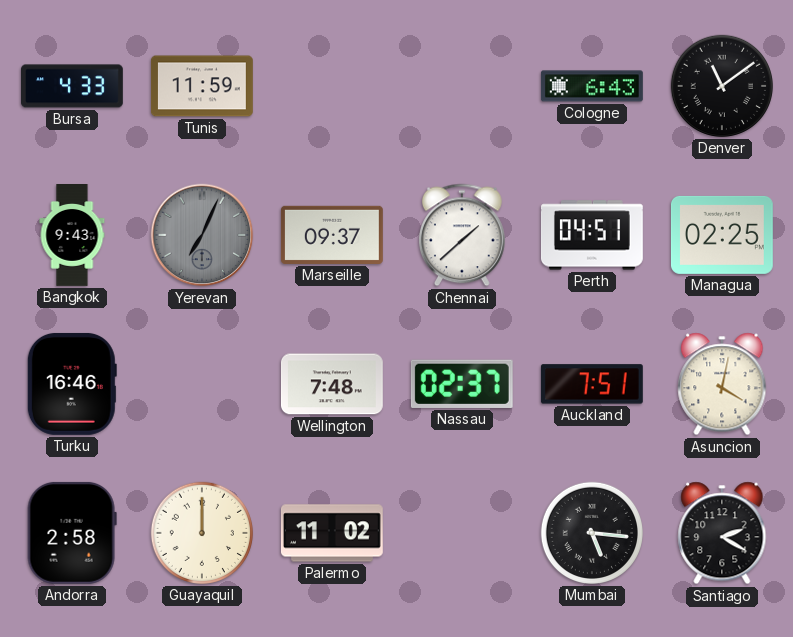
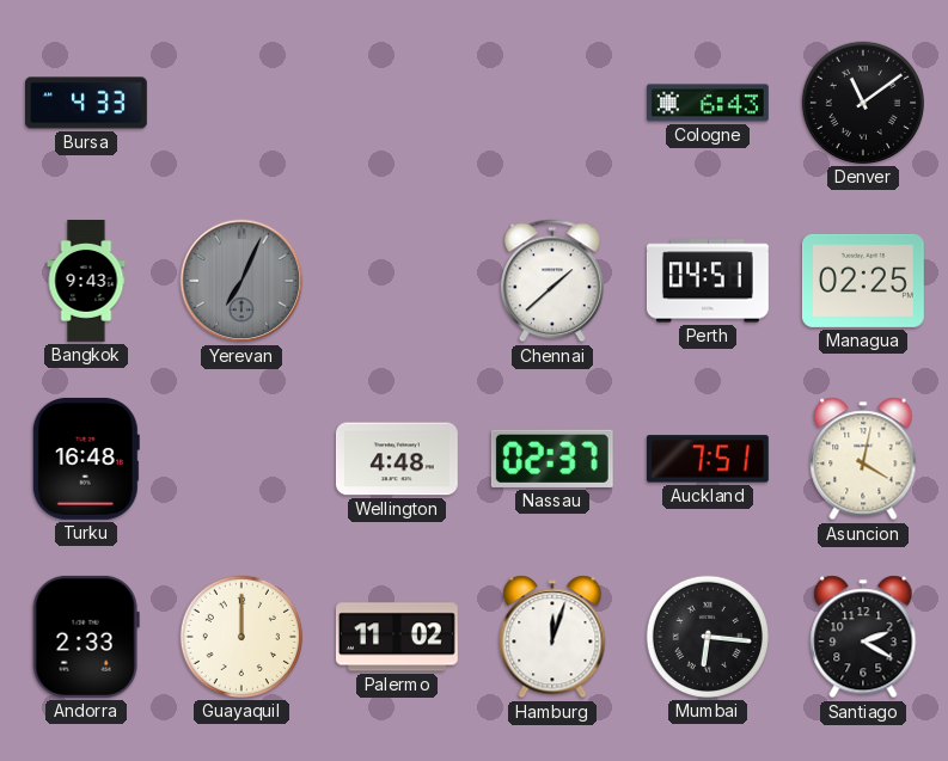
Tunis: 11:59 -> none (202, 86)
Marseille: 09:37 -> none (332, 235)
Turku: 16:46 -> 16:48 (86, 459)
Wellington: 7:48 -> 4:48 (397, 459)
Andorra: 2:58 -> 2:33 (86, 637)
Hamburg: none -> 12:03 (552, 637)
Mumbai: 5:16 -> 6:16 (708, 637)
